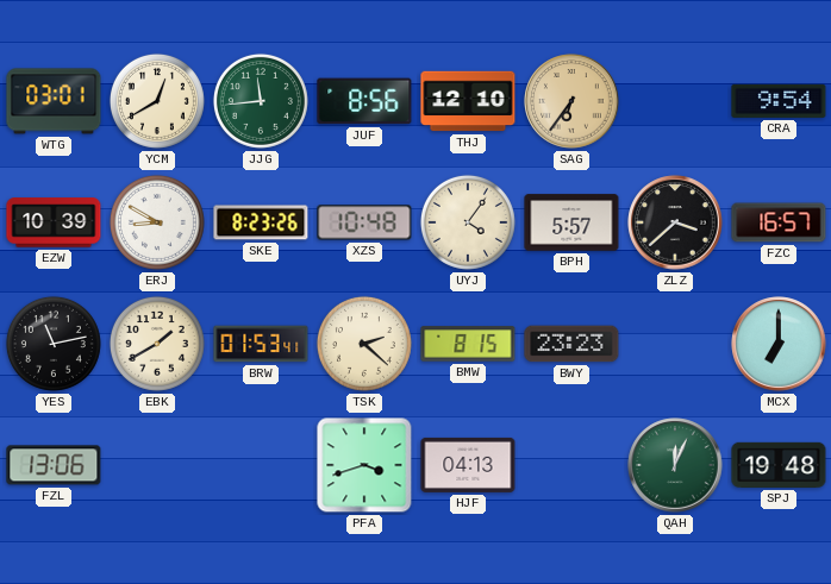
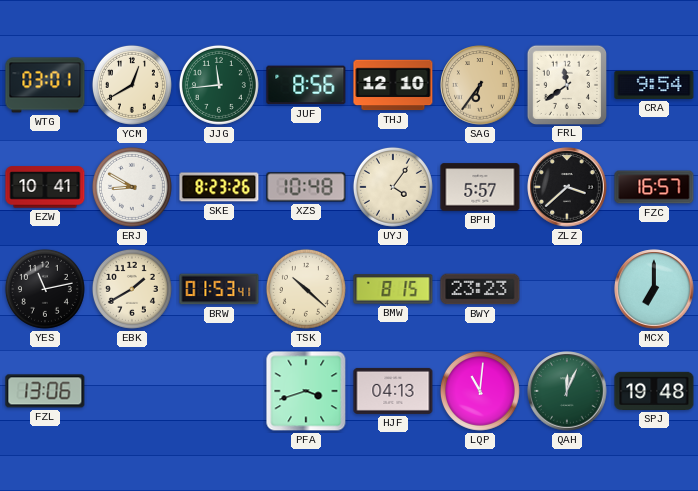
FRL: none -> 11:39 (566, 84)
EZW: 10:39 -> 10:41 (45, 187)
TSK: 2:22 -> 10:22 (306, 289)
LQP: none -> 11:01 (480, 391)
